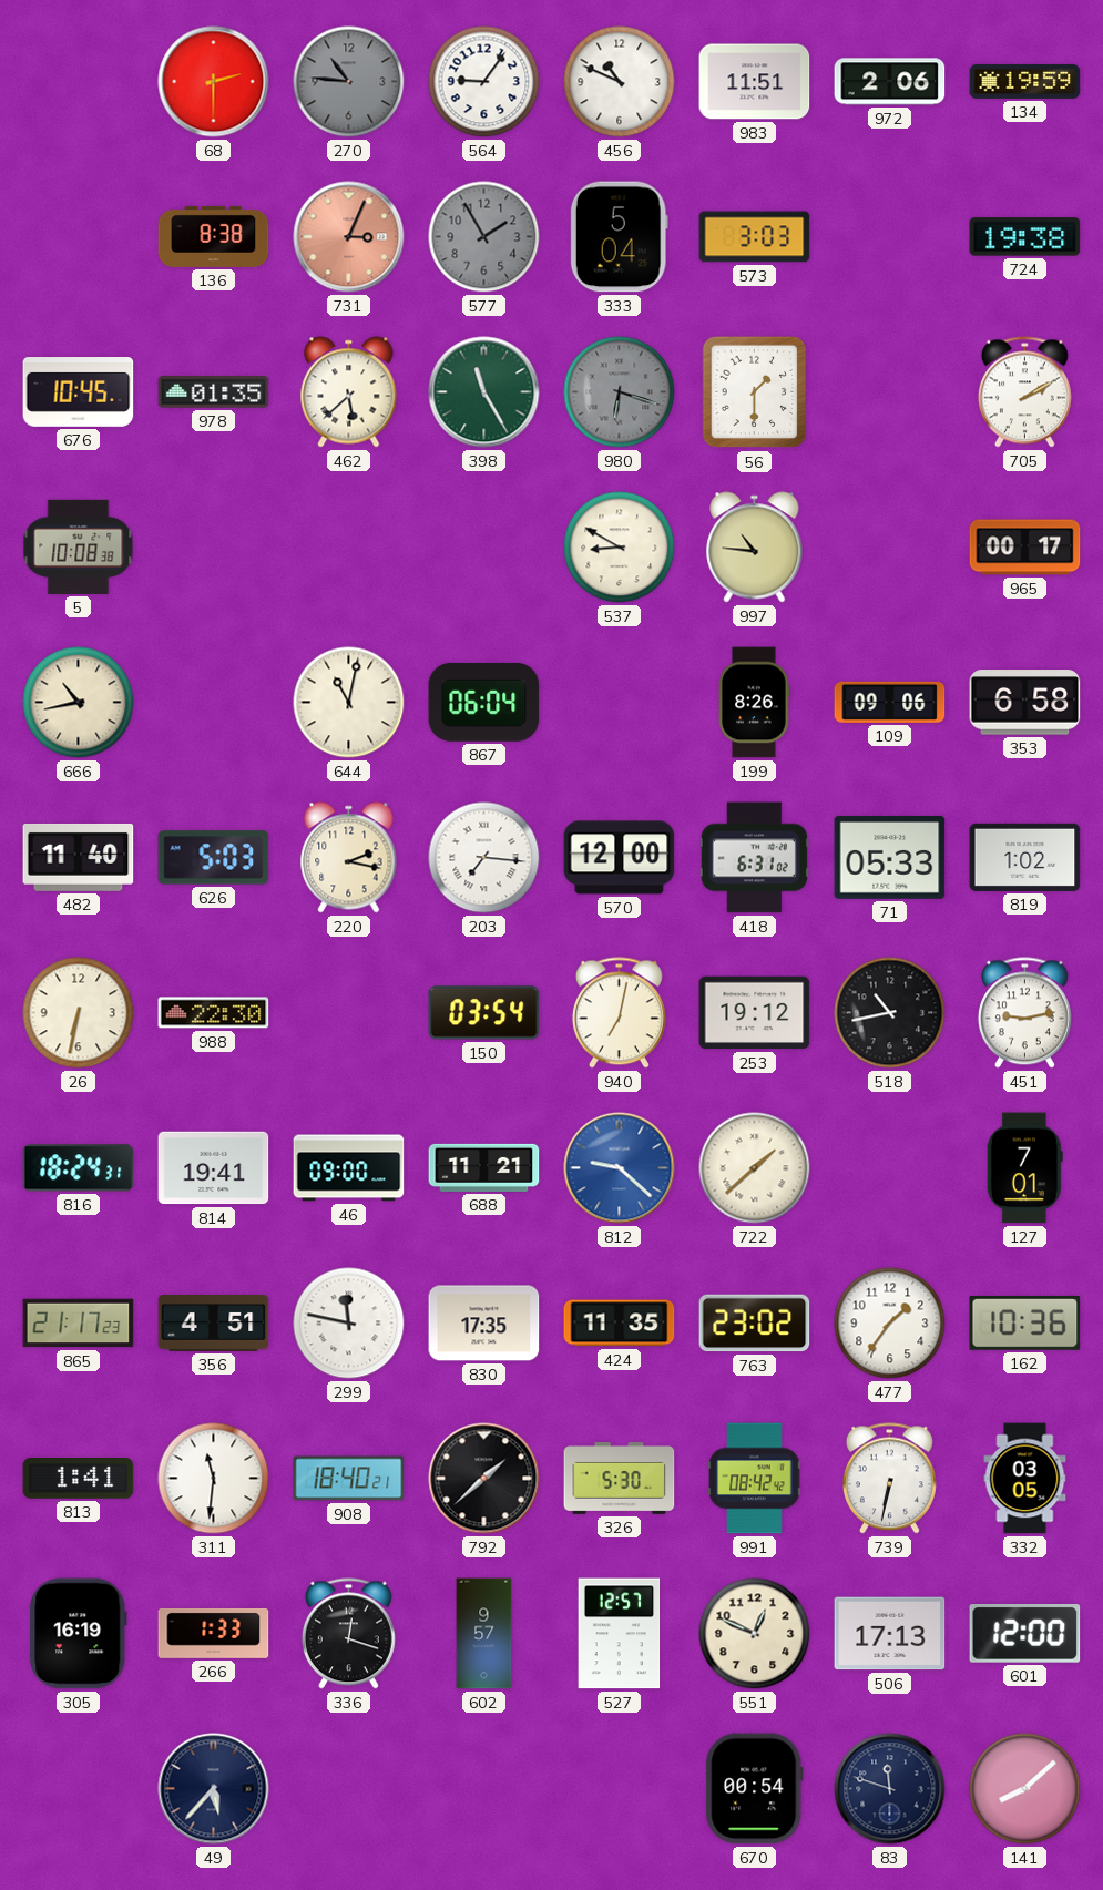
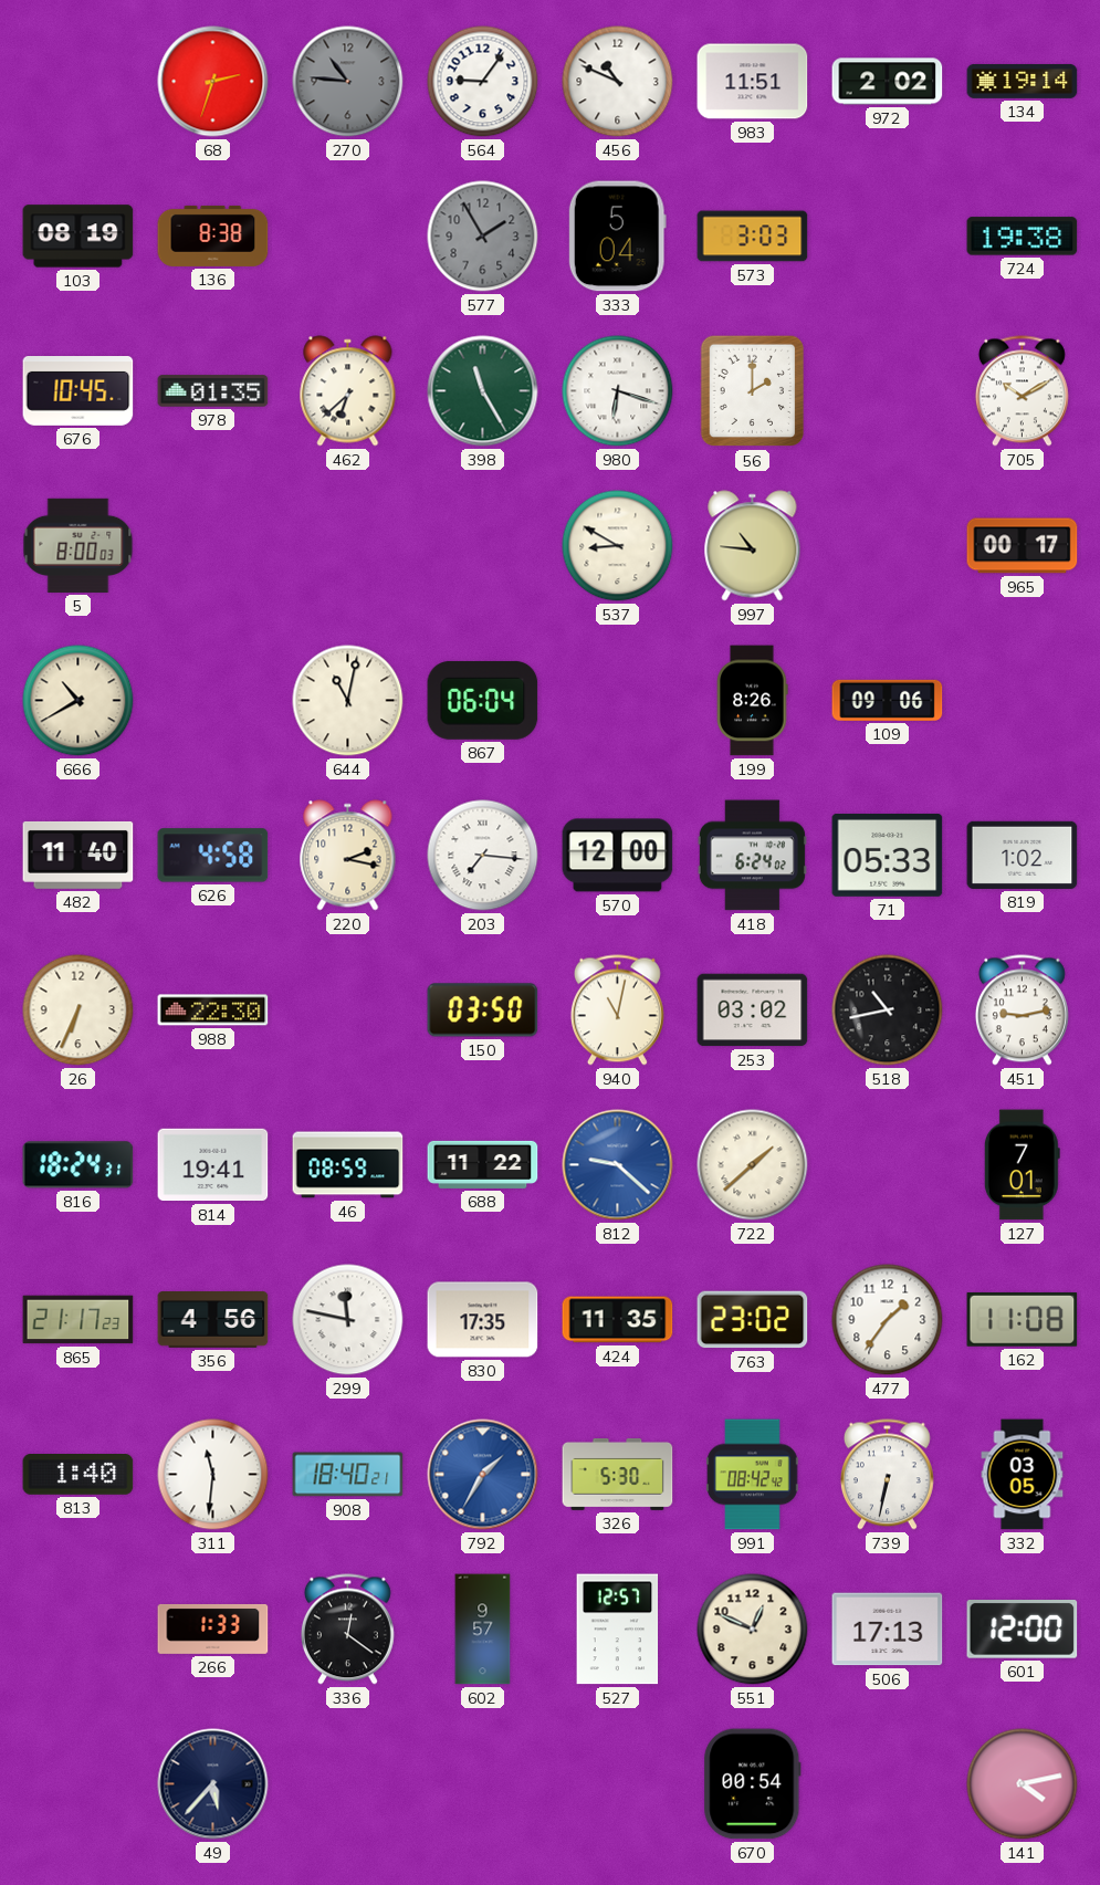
68: 2:30 -> 2:33 (213, 82)
972: 2:06 -> 2:02 (888, 82)
134: 19:59 -> 19:14 (1023, 81)
103: none -> 08:19 (78, 237)
731: 3:04 -> none (349, 237)
462: 5:38 -> 6:38 (348, 391)
980 dial: grey -> white (618, 391)
56: 1:30 -> 2:00 (753, 391)
705: 2:10 -> 10:10 (1022, 391)
5: 10:08 -> 8:00 (78, 545)
666: 10:43 -> 10:40 (78, 701)
353: 6:58 -> none (1025, 703)
626: 5:03 -> 4:58 (213, 856)
418: 6:31 -> 6:24 (752, 856)
26: 6:32 -> 6:34 (78, 1010)
150: 03:54 -> 03:50 (483, 1010)
940: 7:02 -> 11:02 (617, 1010)
253: 19:12 -> 03:02 (753, 1010)
46: 09:00 -> 08:59 (348, 1165)
688: 11:21 -> 11:22 (483, 1164)
356: 4:51 -> 4:56 (213, 1320)
162: 10:36 -> 11:08 (1023, 1320)
813: 1:41 -> 1:40 (78, 1475)
792: 1:38 -> 1:35 (483, 1475)
792 dial: black -> blue (483, 1475)
305: 16:19 -> none (79, 1634)
336: 12:18 -> 12:21 (347, 1630)
83: 11:48 -> none (890, 1789)
141: 8:08 -> 4:13 (1023, 1784)
